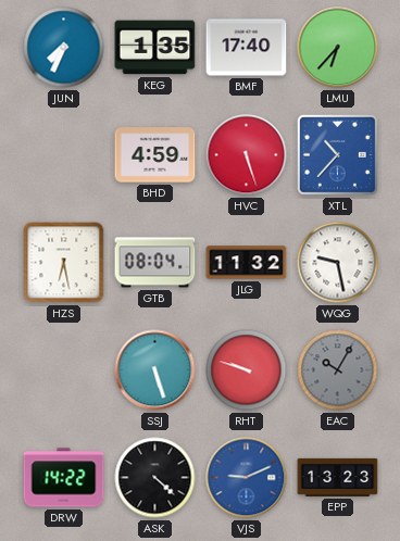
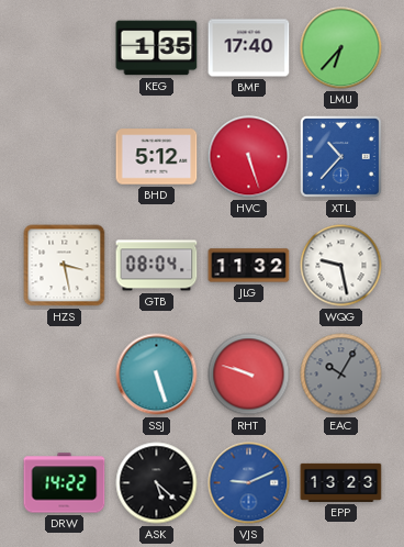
JUN: 7:34 -> none (64, 48)
BHD: 4:59 -> 5:12 (157, 157)
HZS: 6:28 -> 3:28 (65, 266)
ASK: 4:22 -> 5:22 (157, 483)
